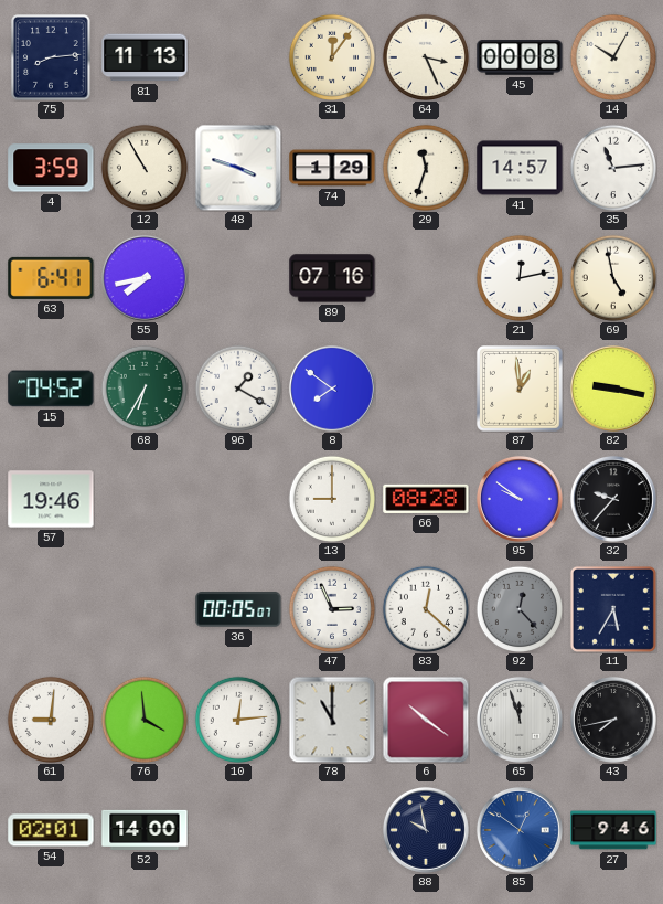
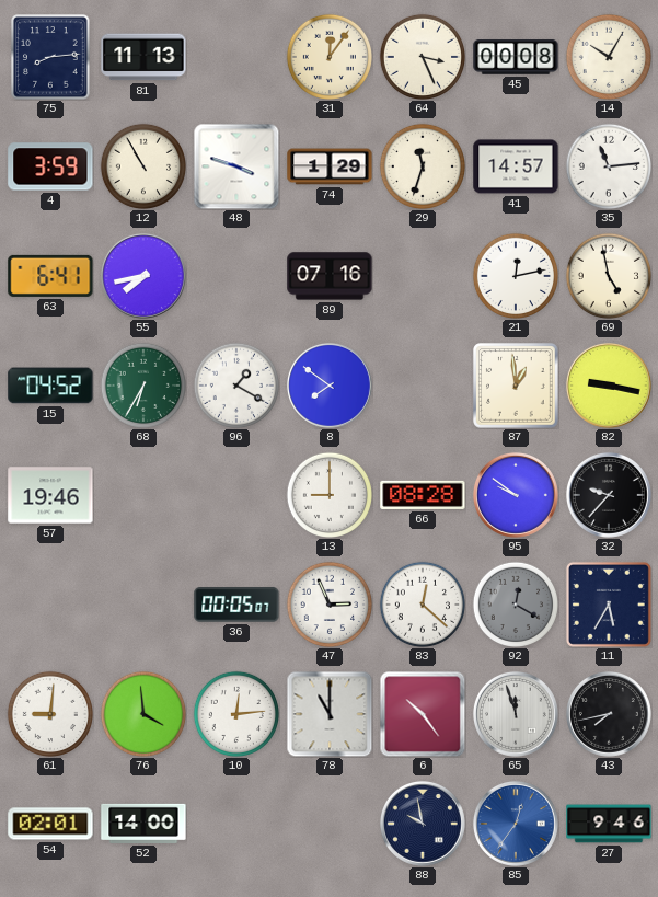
92: 12:23 -> 12:20 (515, 603)
6: 10:21 -> 10:24 (423, 714)
85: 12:51 -> 12:36 (516, 824)
